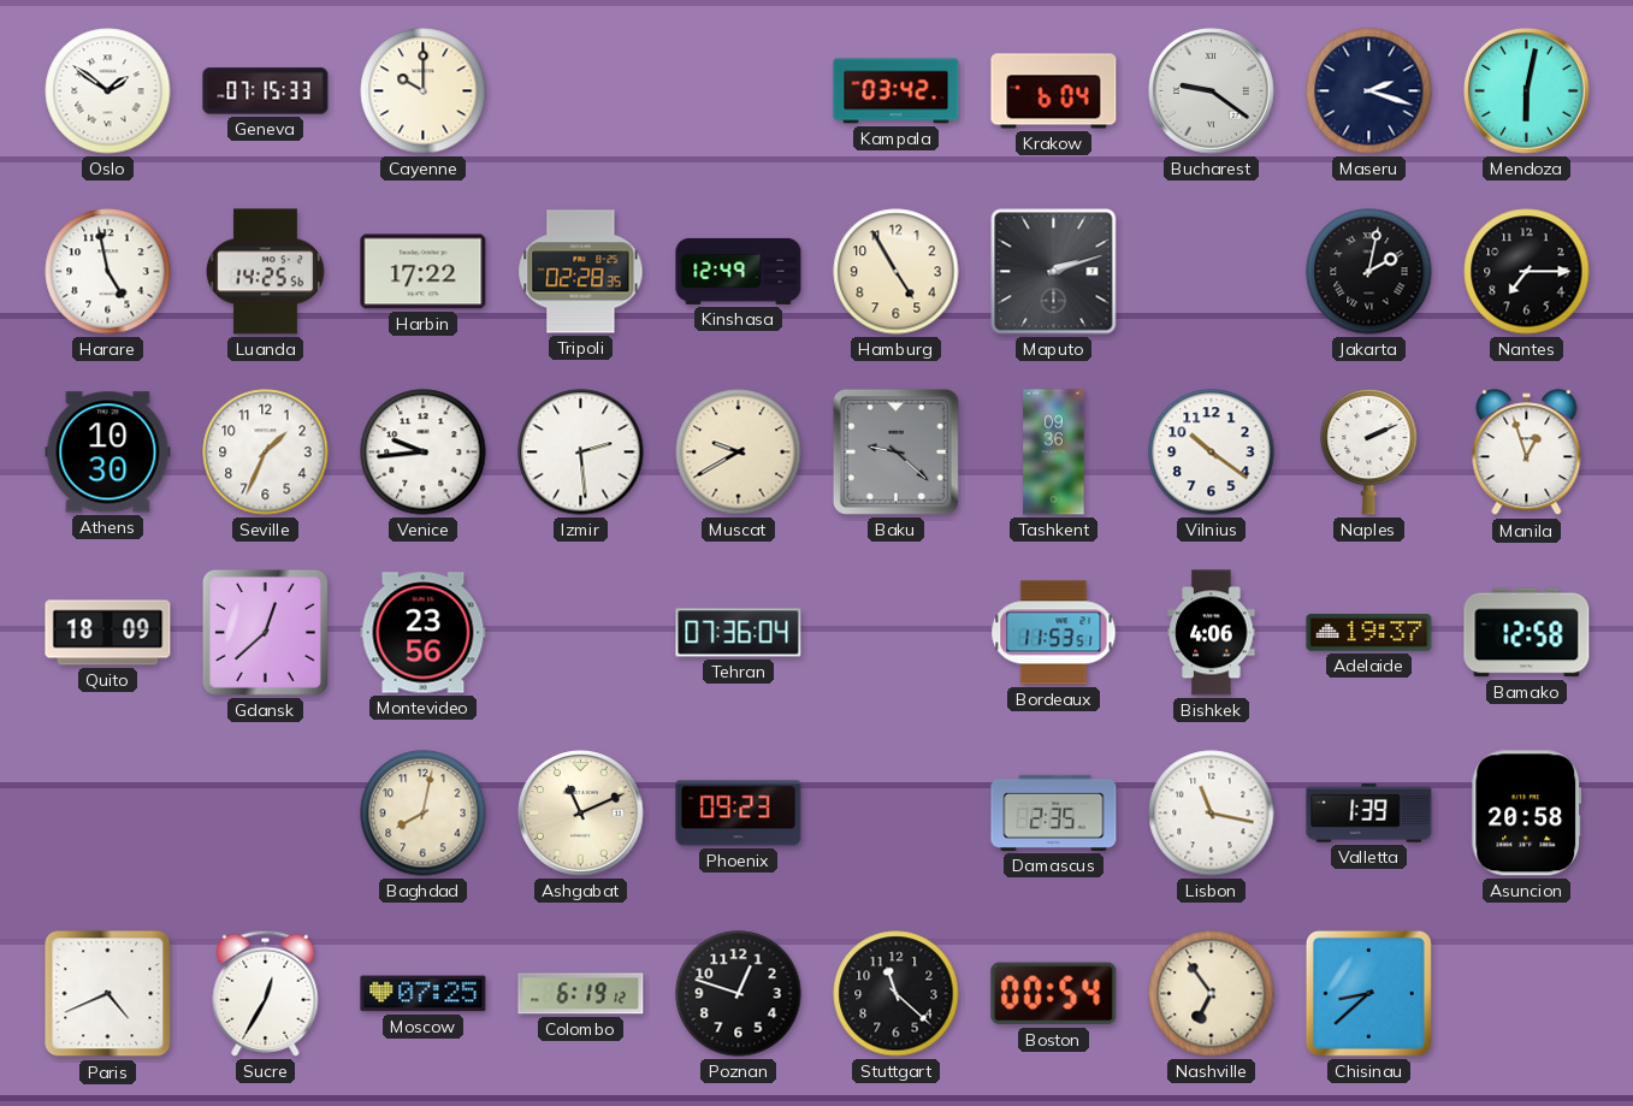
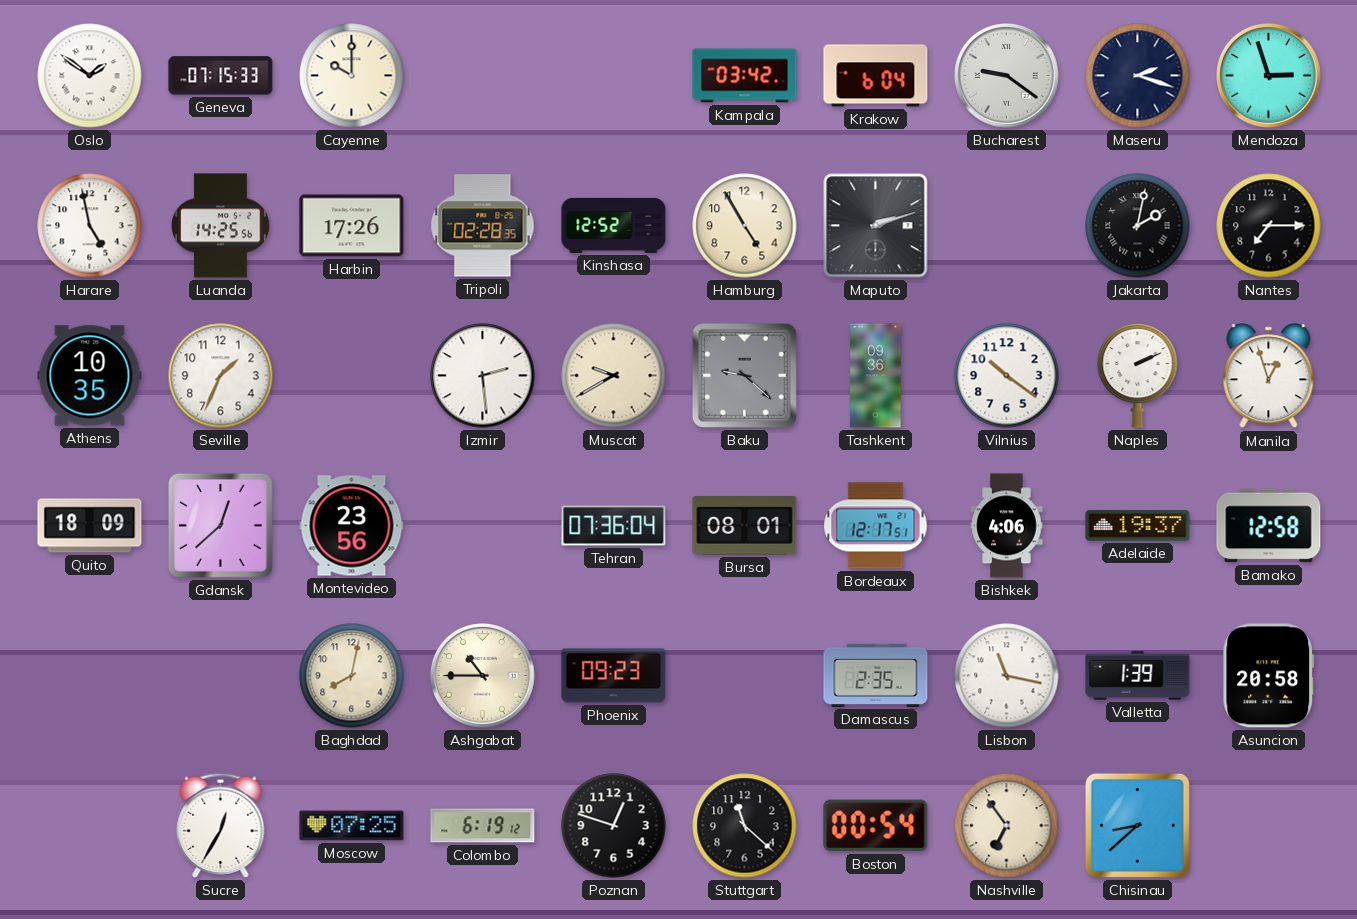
Mendoza: 6:02 -> 2:57 (1269, 76)
Harbin: 17:22 -> 17:26 (352, 226)
Kinshasa: 12:49 -> 12:52 (614, 225)
Athens: 10:30 -> 10:35 (90, 376)
Venice: 9:44 -> none (424, 453)
Bursa: none -> 08:01 (745, 525)
Bordeaux: 11:53 -> 12:17 (876, 526)
Ashgabat: 11:11 -> 10:45 (483, 676)
Paris: 4:41 -> none (108, 994)
